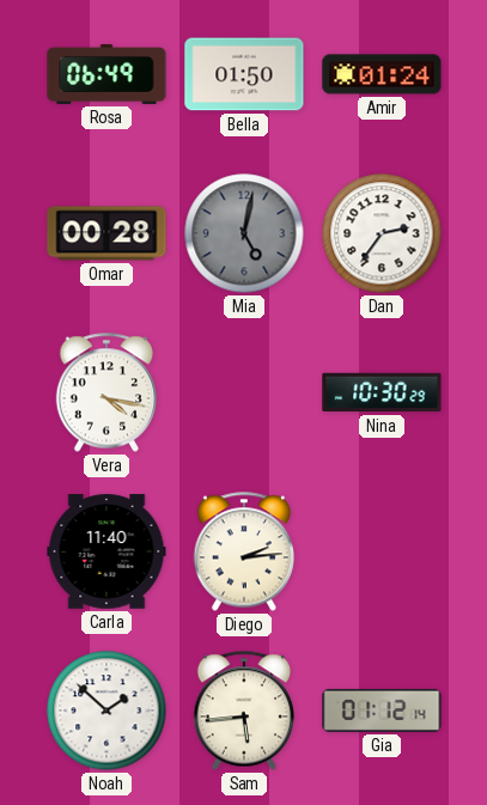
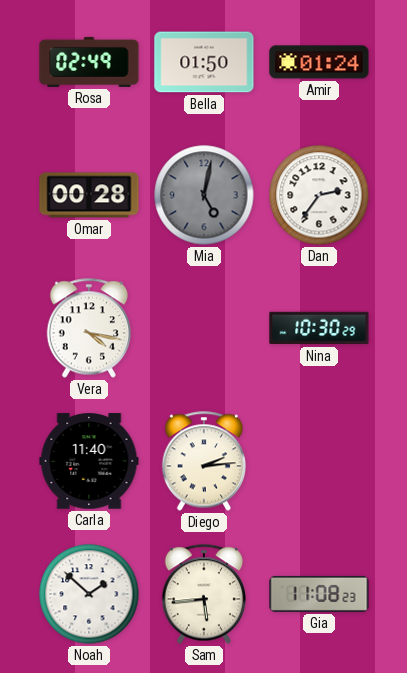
Rosa: 06:49 -> 02:49 (89, 62)
Gia: 01:12 -> 11:08 (319, 594)
